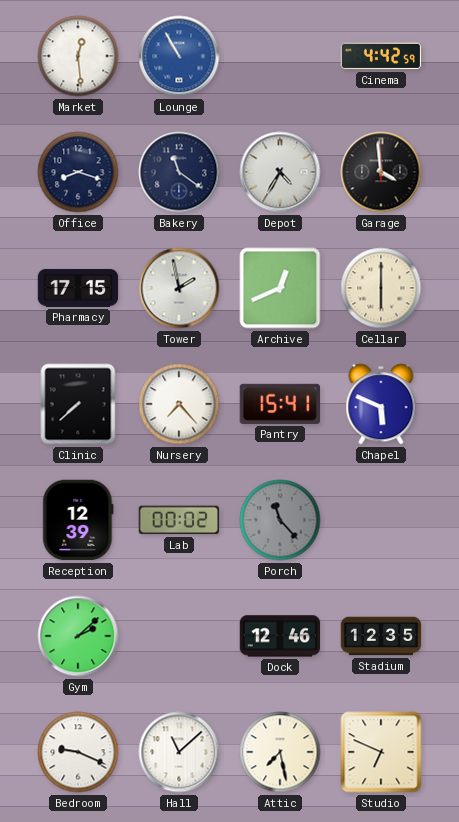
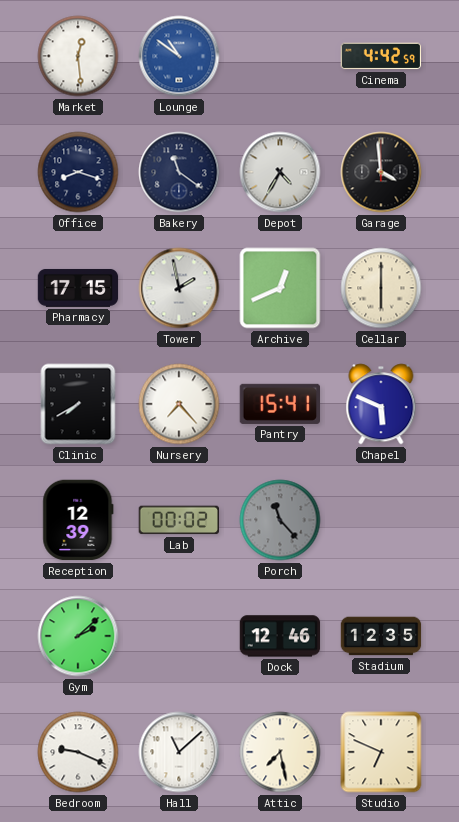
Lounge: 10:55 -> 10:51 (179, 56)
Clinic: 7:38 -> 7:40 (78, 404)
